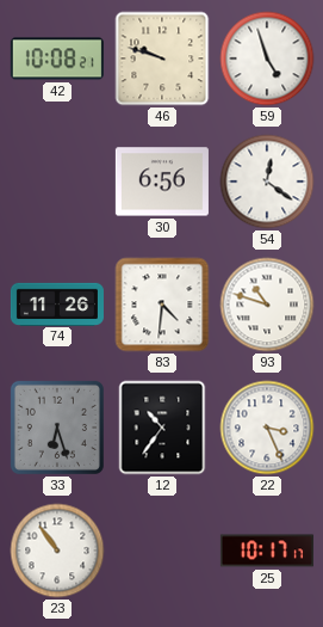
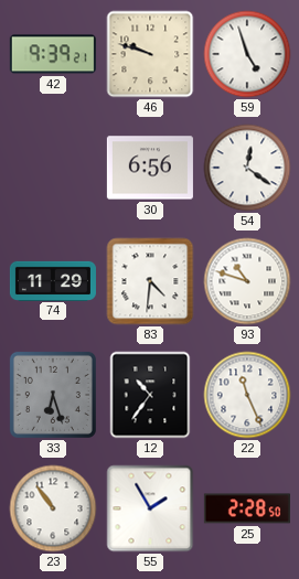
42: 10:08 -> 9:39 (53, 54)
74: 11:26 -> 11:29 (53, 280)
22: 3:26 -> 11:26 (247, 395)
55: none -> 1:55 (150, 508)
25: 10:17 -> 2:28 (247, 508)
